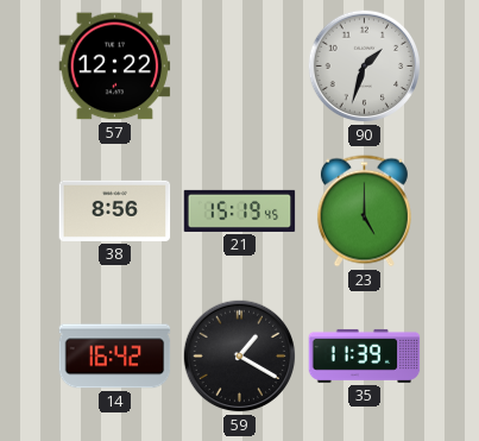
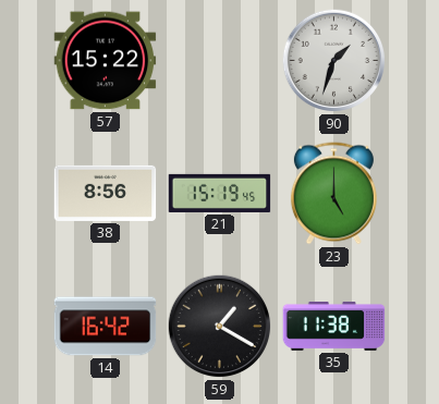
57: 12:22 -> 15:22 (106, 61)
35: 11:39 -> 11:38 (334, 326)
